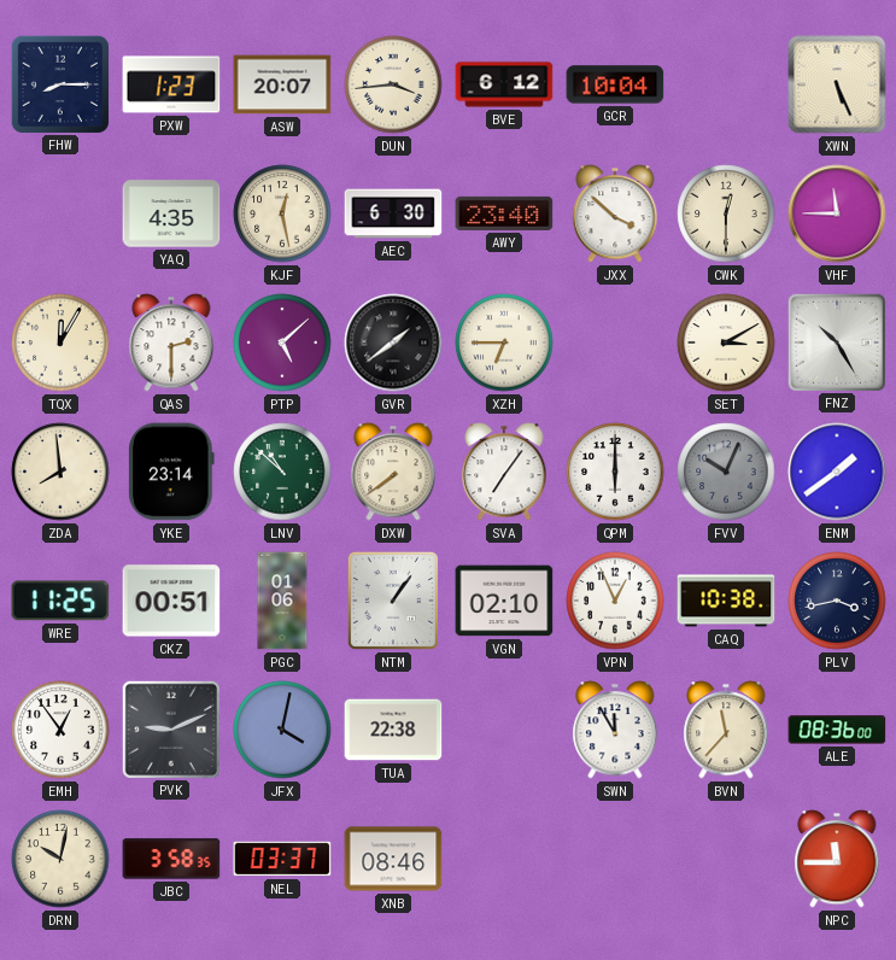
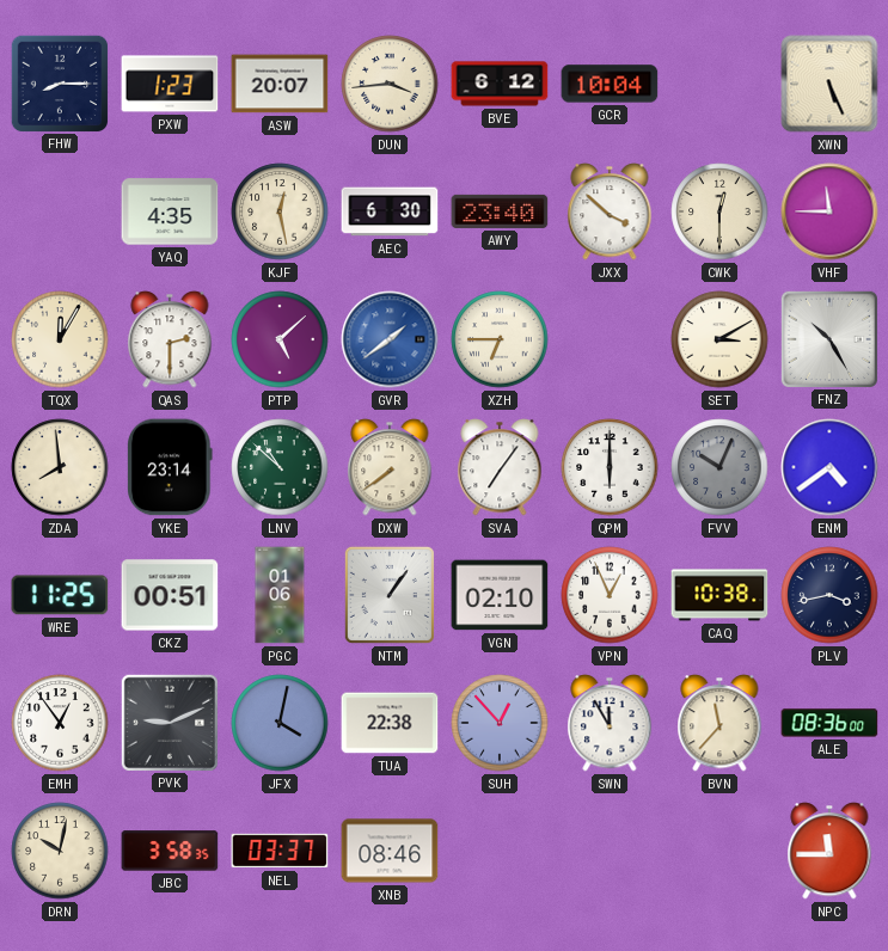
GVR dial: black -> blue (390, 339)
ENM: 1:39 -> 4:39 (829, 467)
SUH: none -> 12:53 (500, 723)
